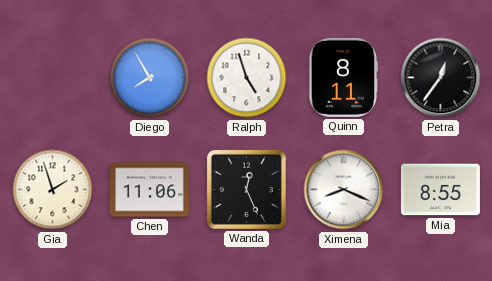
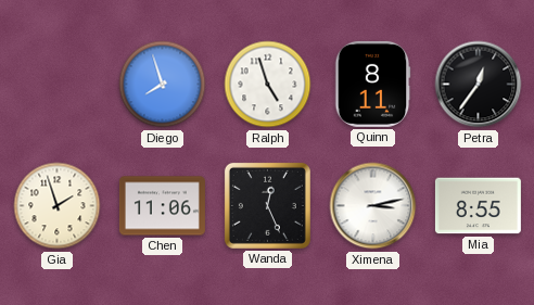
Diego: 7:55 -> 7:57 (163, 85)
Ximena: 8:19 -> 3:13 (373, 206)
